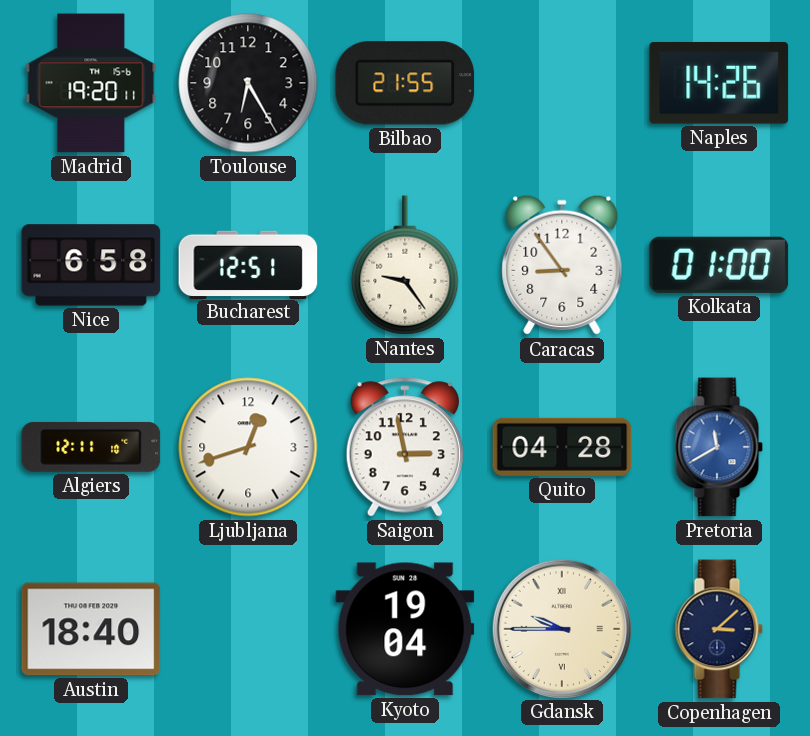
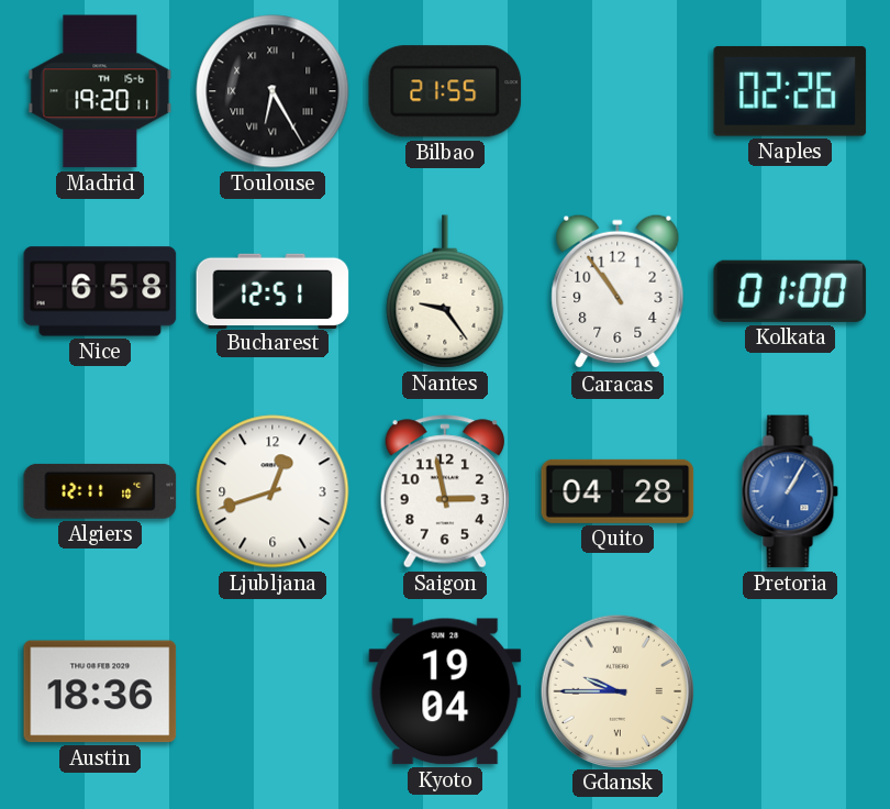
Toulouse numerals: Arabic -> Roman (272, 91)
Naples: 14:26 -> 02:26 (790, 91)
Caracas: 8:54 -> 10:54 (618, 291)
Pretoria: 11:40 -> 1:05 (790, 491)
Austin: 18:40 -> 18:36 (100, 691)
Copenhagen: 3:08 -> none (719, 629)
